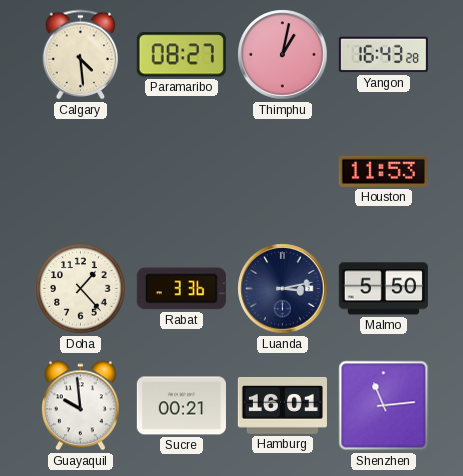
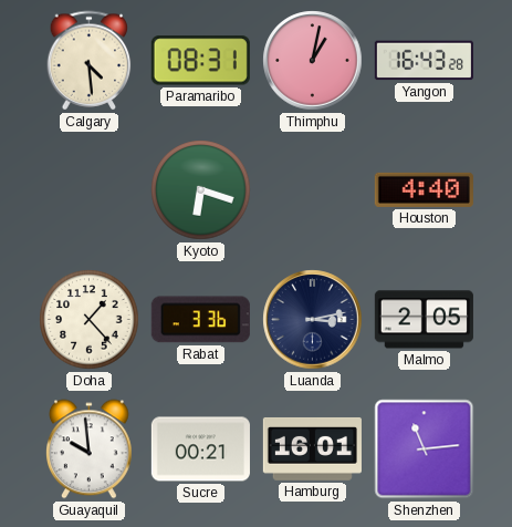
Paramaribo: 08:27 -> 08:31 (200, 61)
Kyoto: none -> 6:18 (201, 190)
Houston: 11:53 -> 4:40 (424, 189)
Malmo: 5:50 -> 2:05 (424, 320)
